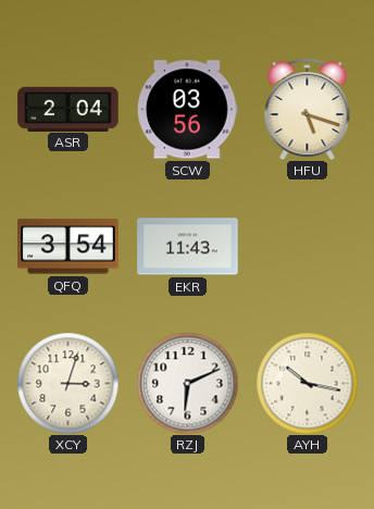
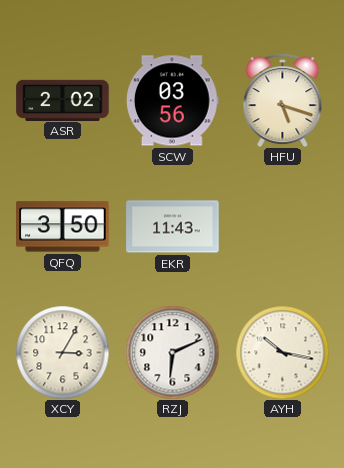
ASR: 2:04 -> 2:02 (63, 100)
QFQ: 3:54 -> 3:50 (63, 227)
XCY: 3:03 -> 3:05 (62, 352)
